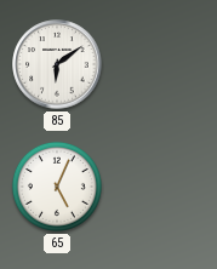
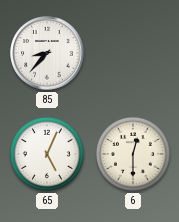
85: 6:09 -> 8:37 (47, 53)
6: none -> 12:30 (133, 154)
